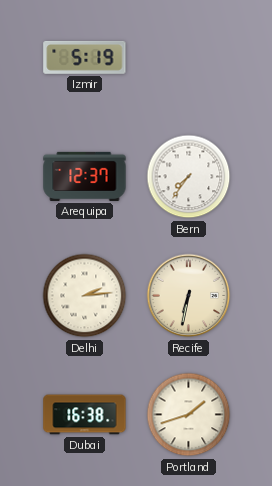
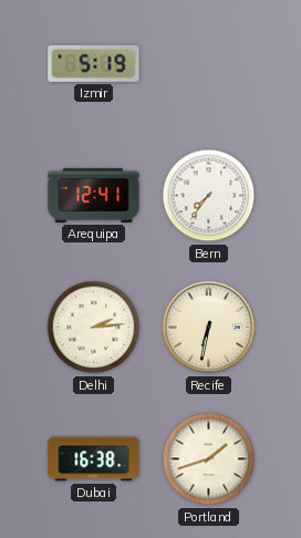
Arequipa: 12:37 -> 12:41 (94, 195)
